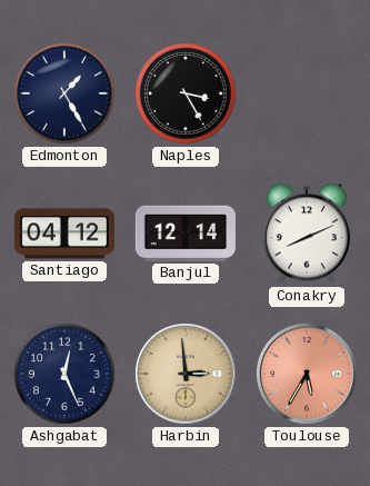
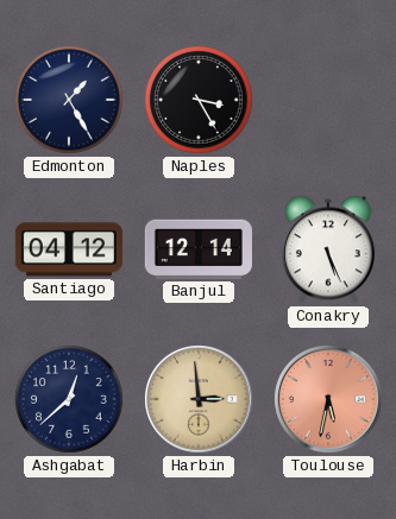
Conakry: 8:11 -> 5:26 (328, 249)
Ashgabat: 12:26 -> 12:38 (69, 399)
Toulouse: 5:35 -> 5:32 (328, 399)
